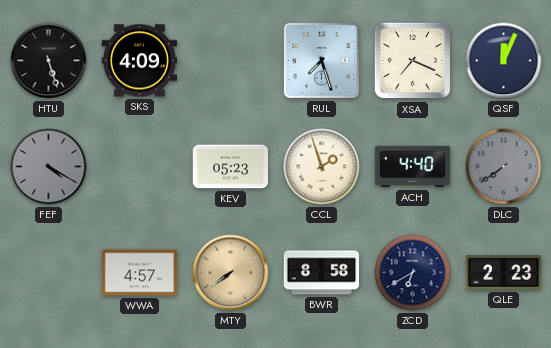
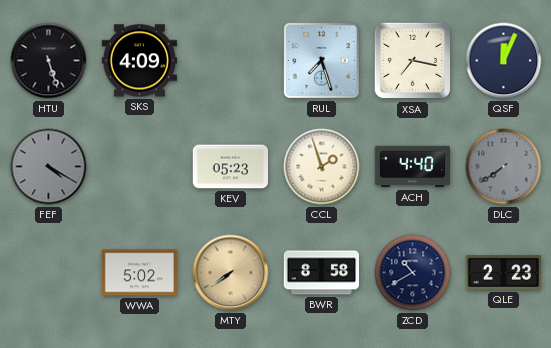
XSA: 7:19 -> 7:17 (413, 61)
WWA: 4:57 -> 5:02 (140, 273)
ZCD: 6:40 -> 10:40 (413, 273)
